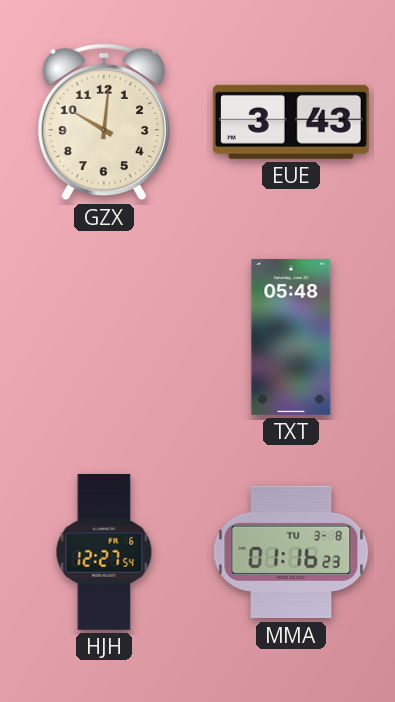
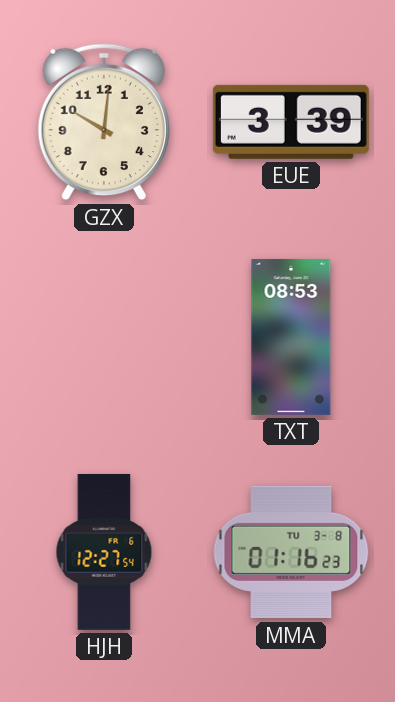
EUE: 3:43 -> 3:39 (291, 122)
TXT: 05:48 -> 08:53 (291, 337)
